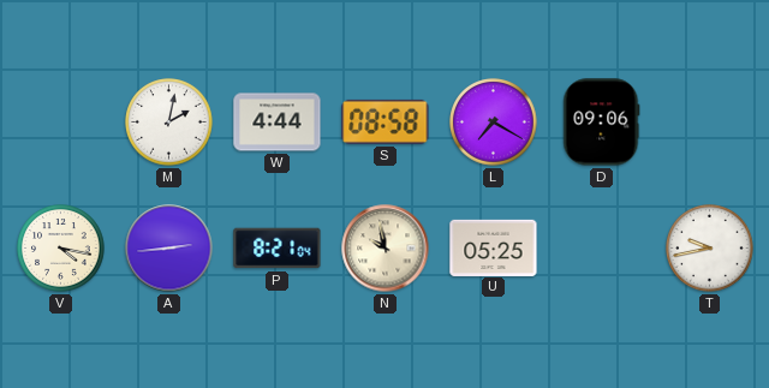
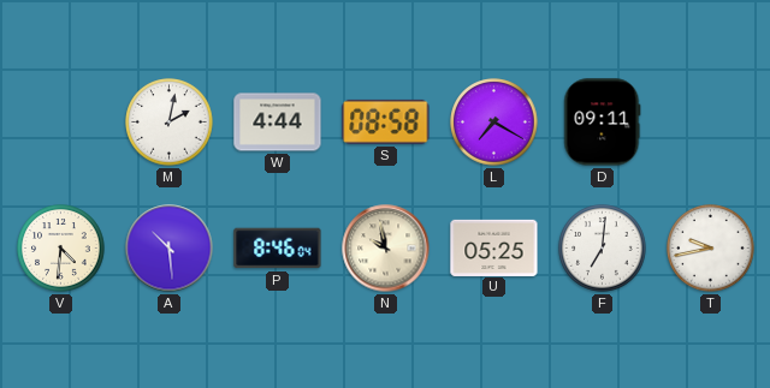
D: 09:06 -> 09:11 (603, 123)
V: 4:17 -> 4:31 (61, 249)
A: 2:44 -> 10:29 (170, 249)
P: 8:21 -> 8:46 (278, 249)
F: none -> 7:01 (603, 249)
